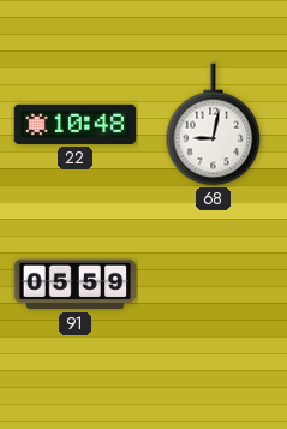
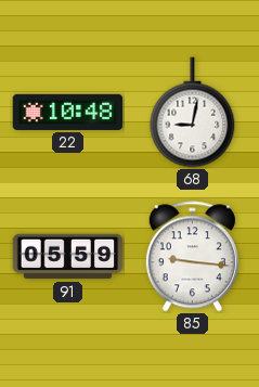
85: none -> 9:16 (192, 257)
